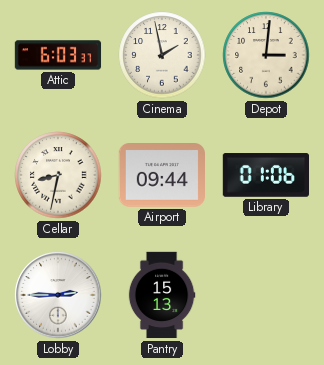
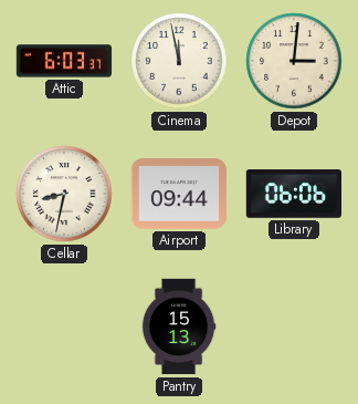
Cinema: 1:58 -> 11:58 (179, 61)
Library: 01:06 -> 06:06 (293, 194)
Lobby: 2:45 -> none (58, 295)
